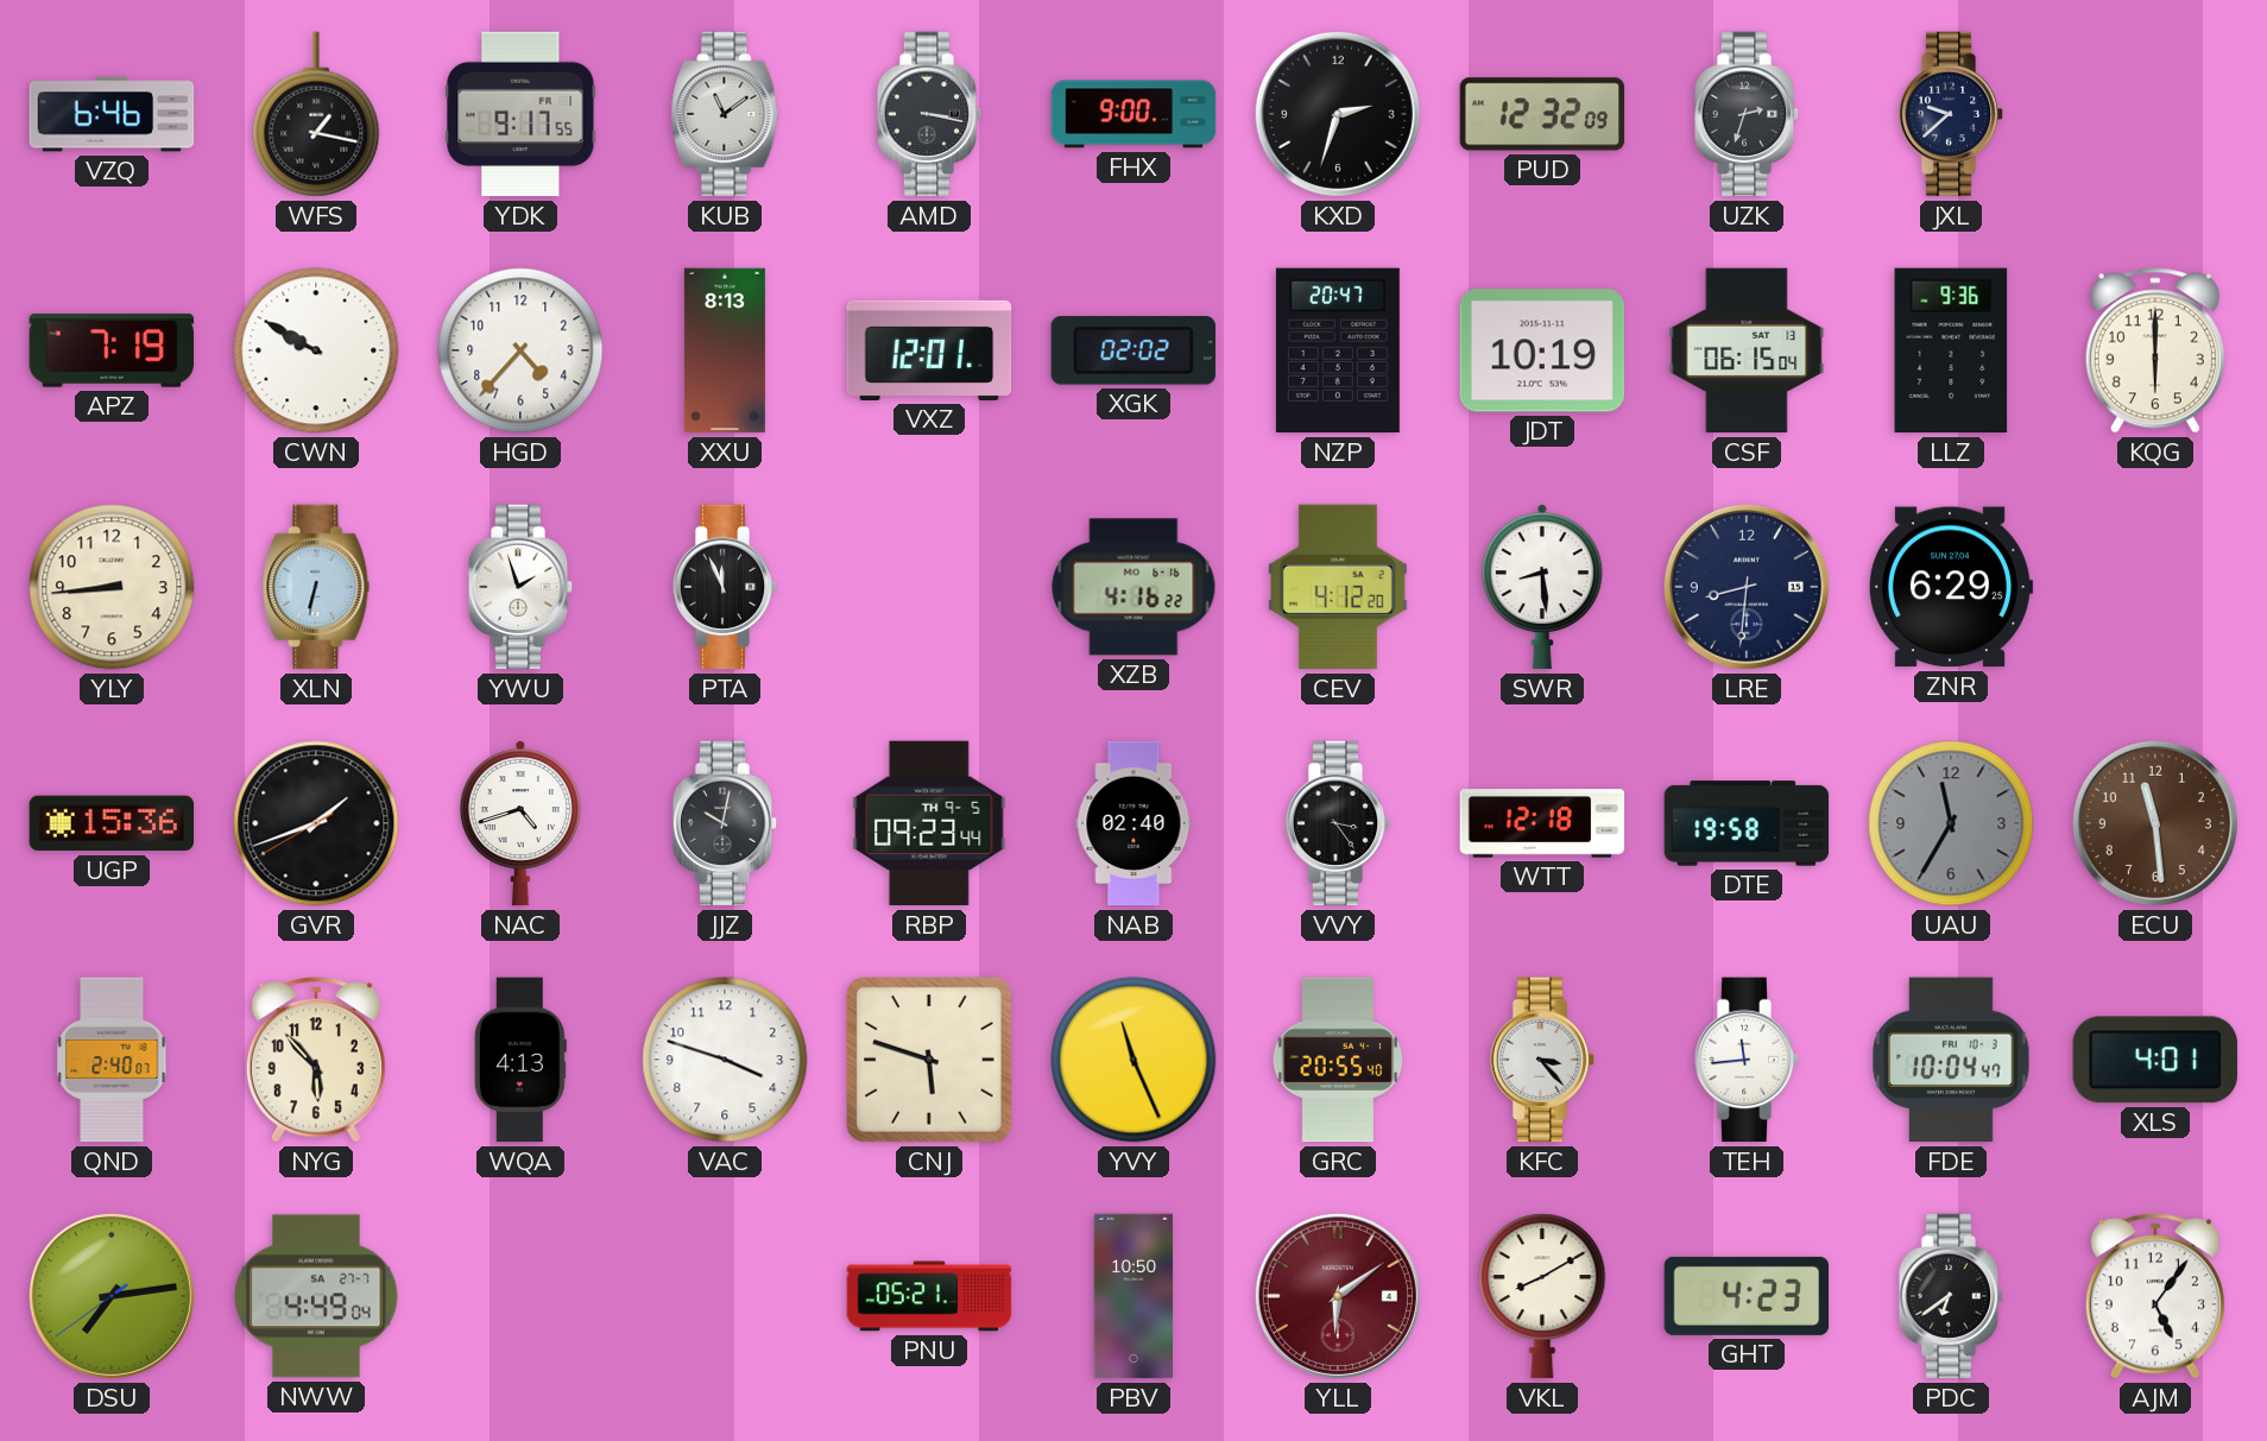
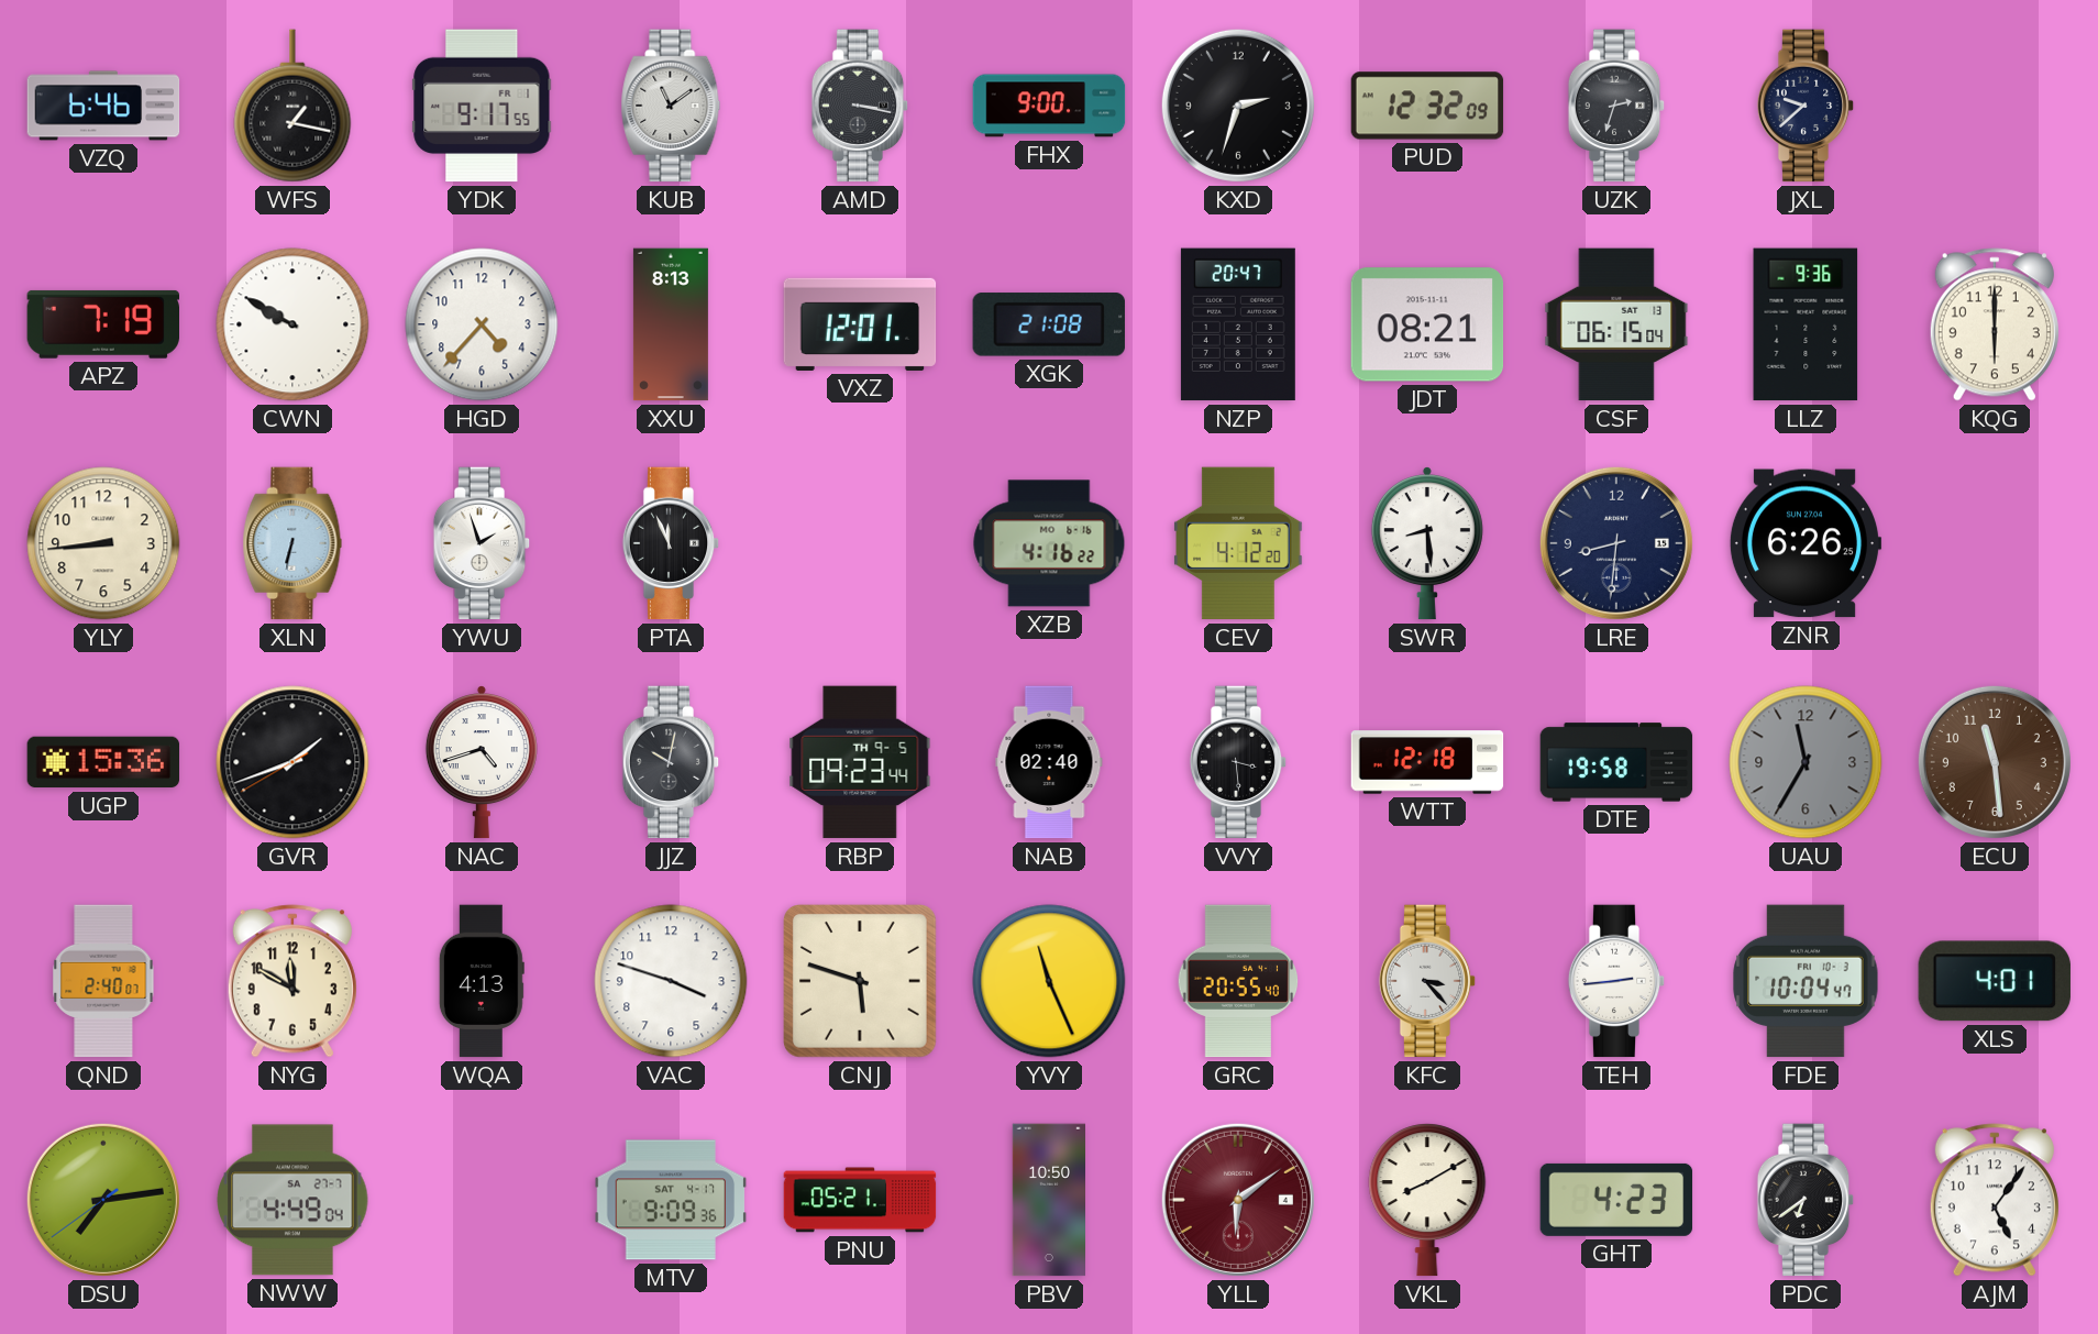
XGK: 02:02 -> 21:08 (1048, 324)
JDT: 10:19 -> 08:21 (1427, 324)
ZNR: 6:29 -> 6:26 (1806, 543)
VVY: 3:24 -> 3:29 (1238, 762)
NYG: 5:53 -> 11:50 (292, 981)
TEH: 11:44 -> 2:44 (1616, 981)
MTV: none -> 9:09 (671, 1200)
